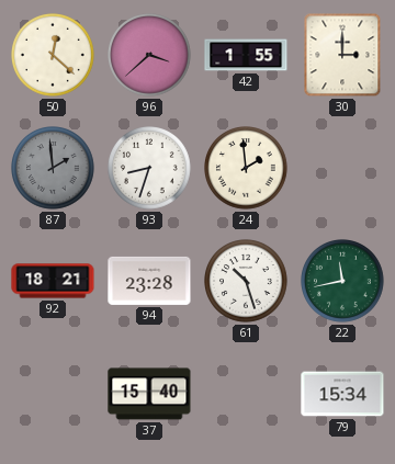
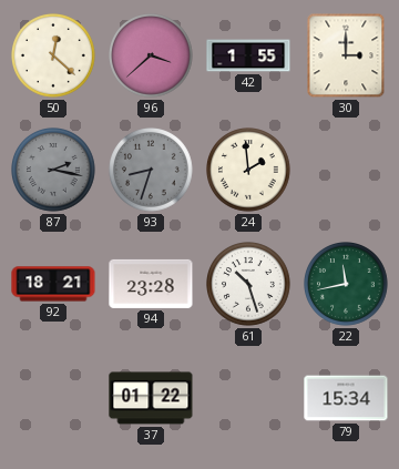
87: 1:59 -> 2:17 (54, 171)
93 dial: white -> grey (152, 171)
37: 15:40 -> 01:22 (151, 398)
